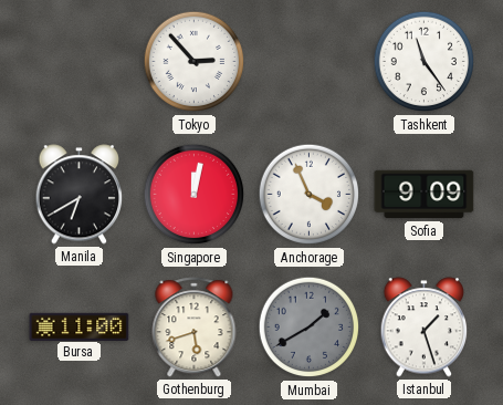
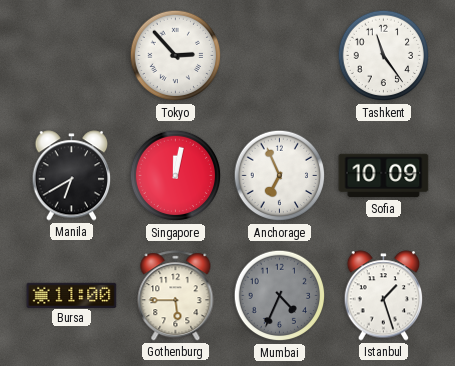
Anchorage: 3:56 -> 6:56 (280, 176)
Sofia: 9:09 -> 10:09 (384, 176)
Gothenburg: 5:42 -> 5:45 (176, 296)
Mumbai: 1:40 -> 4:34 (280, 296)
